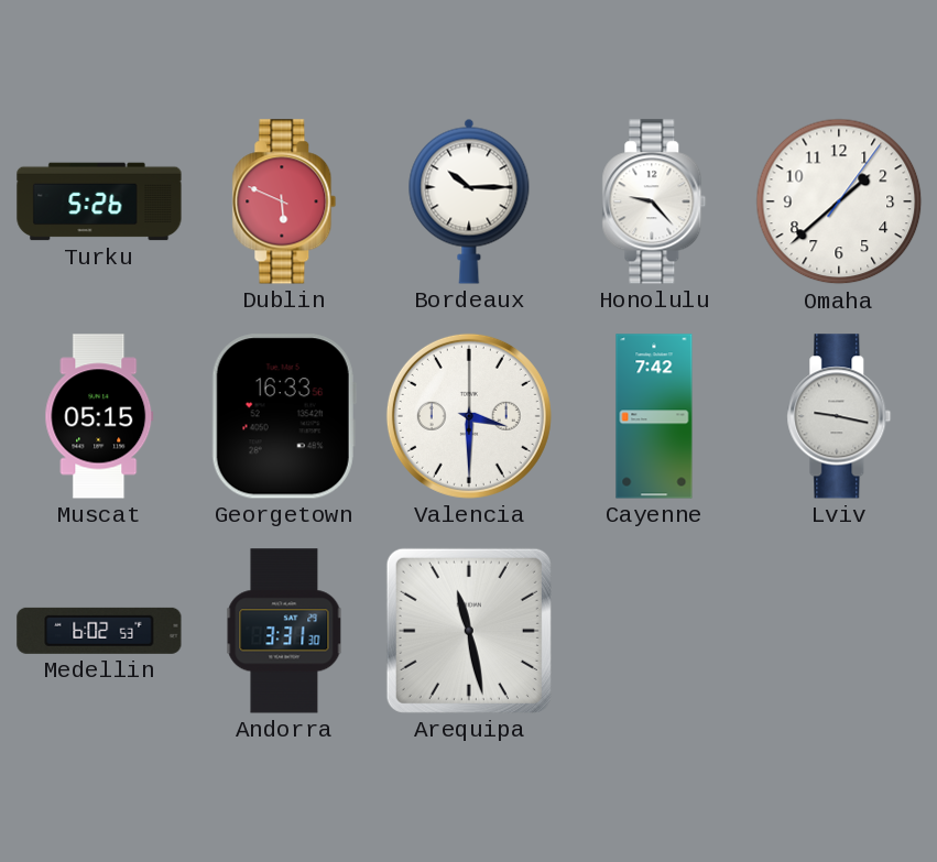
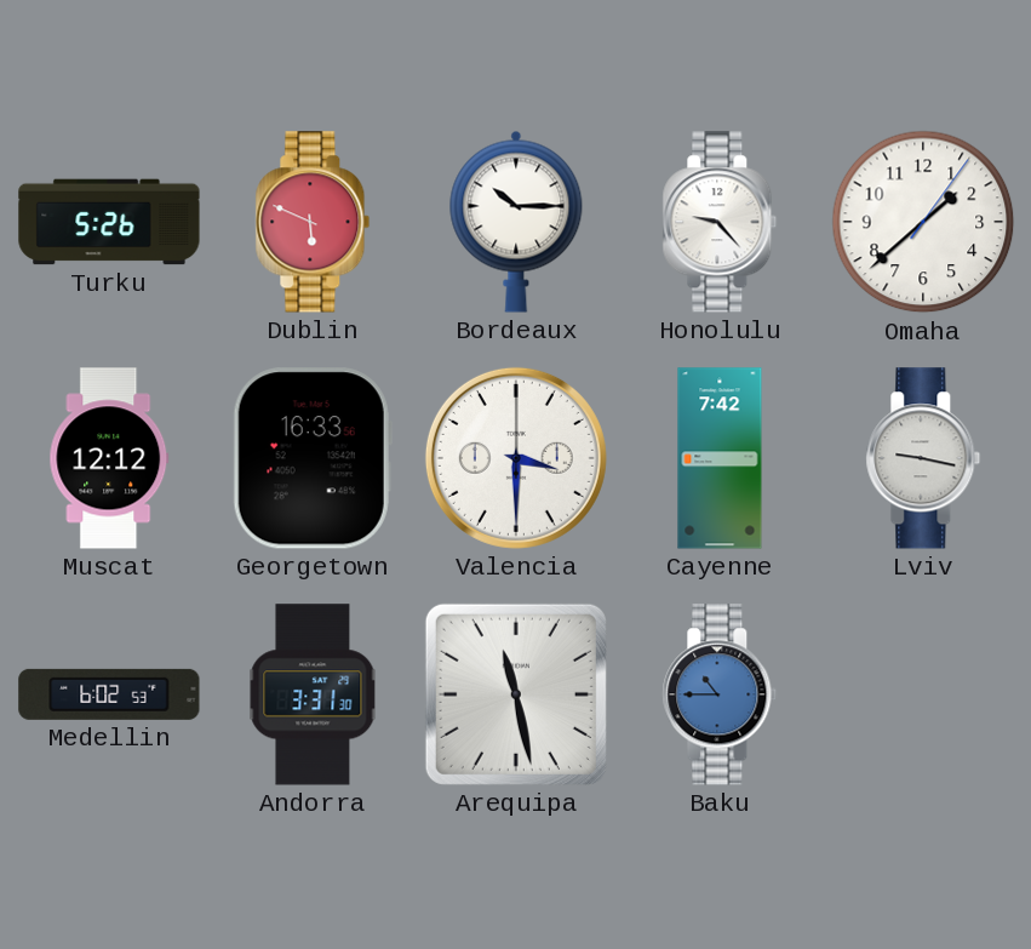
Muscat: 05:15 -> 12:12 (109, 458)
Baku: none -> 10:45 (720, 694)
